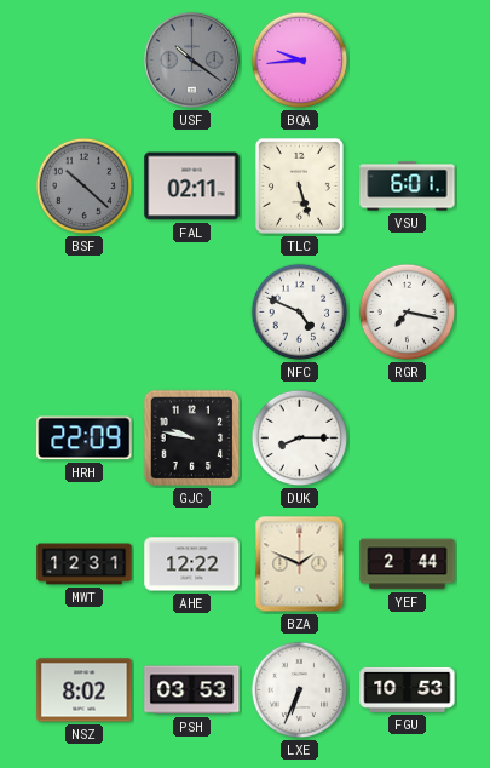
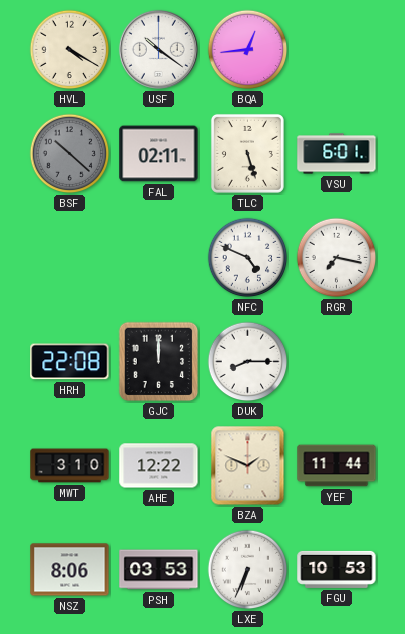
HVL: none -> 4:20 (70, 50)
USF dial: grey -> white (158, 49)
BQA: 9:44 -> 12:44 (248, 50)
HRH: 22:09 -> 22:08 (70, 362)
GJC: 9:47 -> 12:00 (159, 362)
MWT: 12:31 -> 3:10 (70, 466)
YEF: 2:44 -> 11:44 (337, 466)
NSZ: 8:02 -> 8:06 (70, 570)
